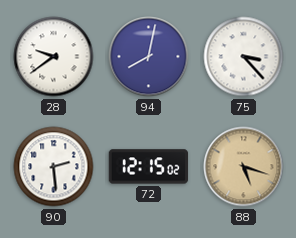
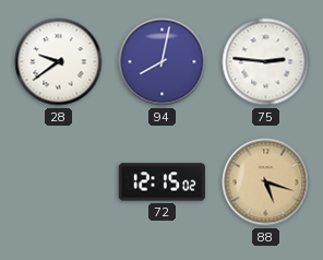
75: 3:23 -> 2:46 (266, 62)
90: 2:29 -> none (54, 167)
